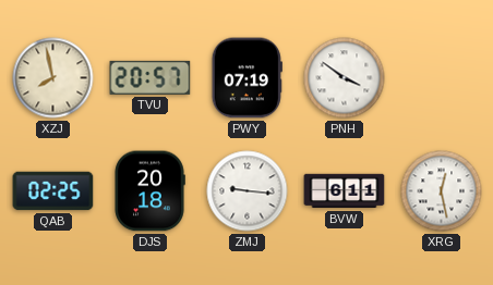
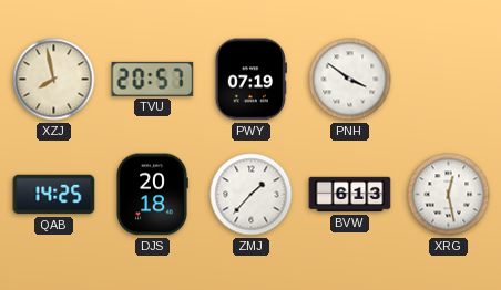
QAB: 02:25 -> 14:25 (54, 195)
ZMJ: 9:16 -> 1:37 (252, 195)
BVW: 6:11 -> 6:13 (350, 195)
